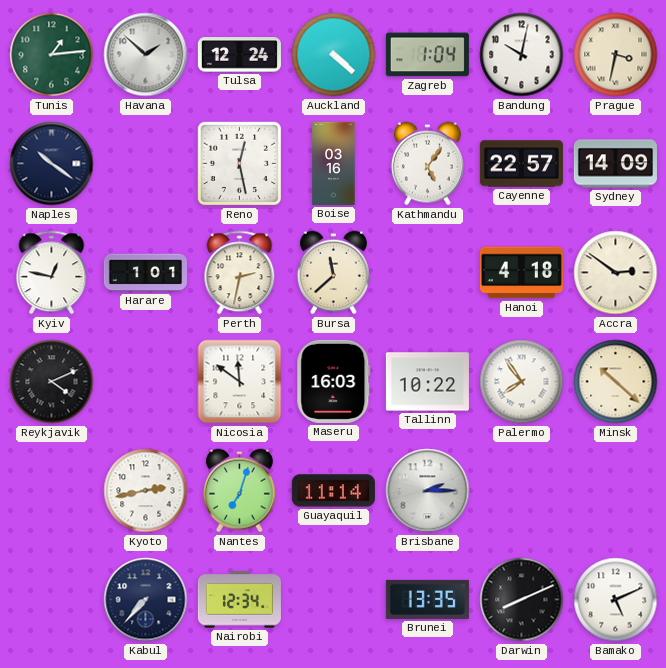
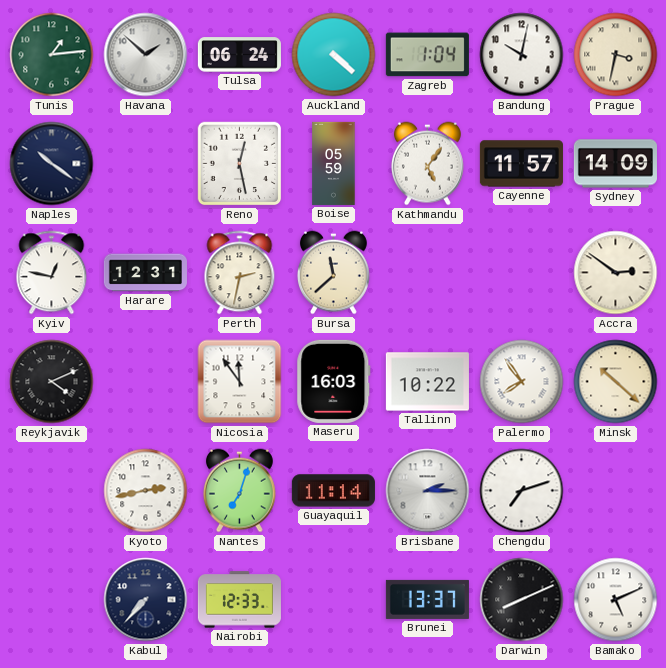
Tulsa: 12:24 -> 06:24 (239, 55)
Boise: 03:16 -> 05:59 (334, 163)
Cayenne: 22:57 -> 11:57 (521, 164)
Harare: 1:01 -> 12:31 (145, 273)
Hanoi: 4:18 -> none (521, 273)
Nicosia: 11:51 -> 11:54 (240, 382)
Chengdu: none -> 7:12 (522, 491)
Nairobi: 12:34 -> 12:33 (239, 600)
Brunei: 13:35 -> 13:37 (427, 599)
